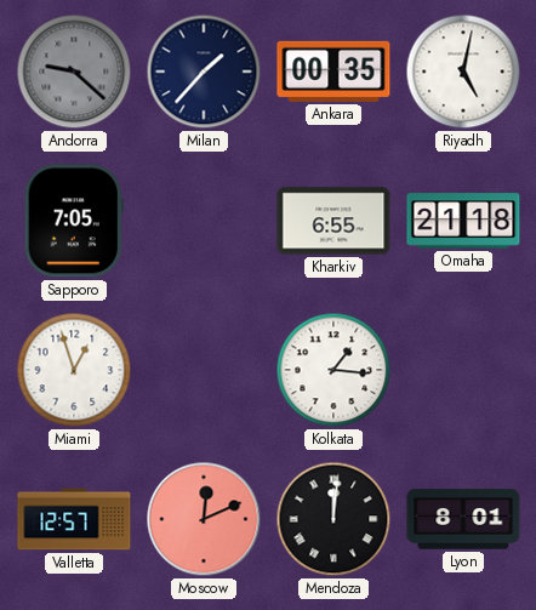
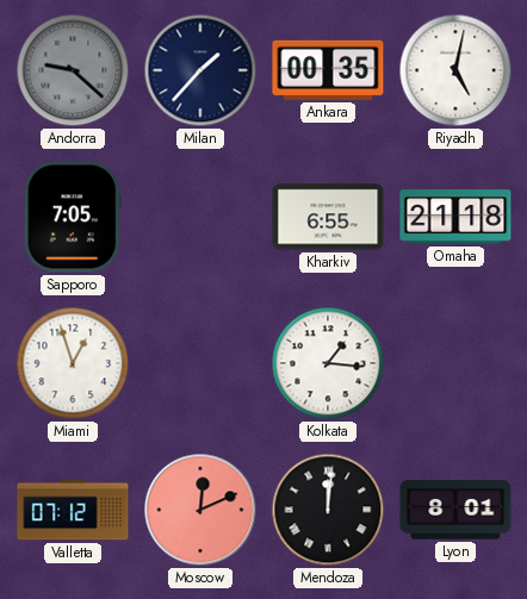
Valletta: 12:57 -> 07:12 (73, 510)
